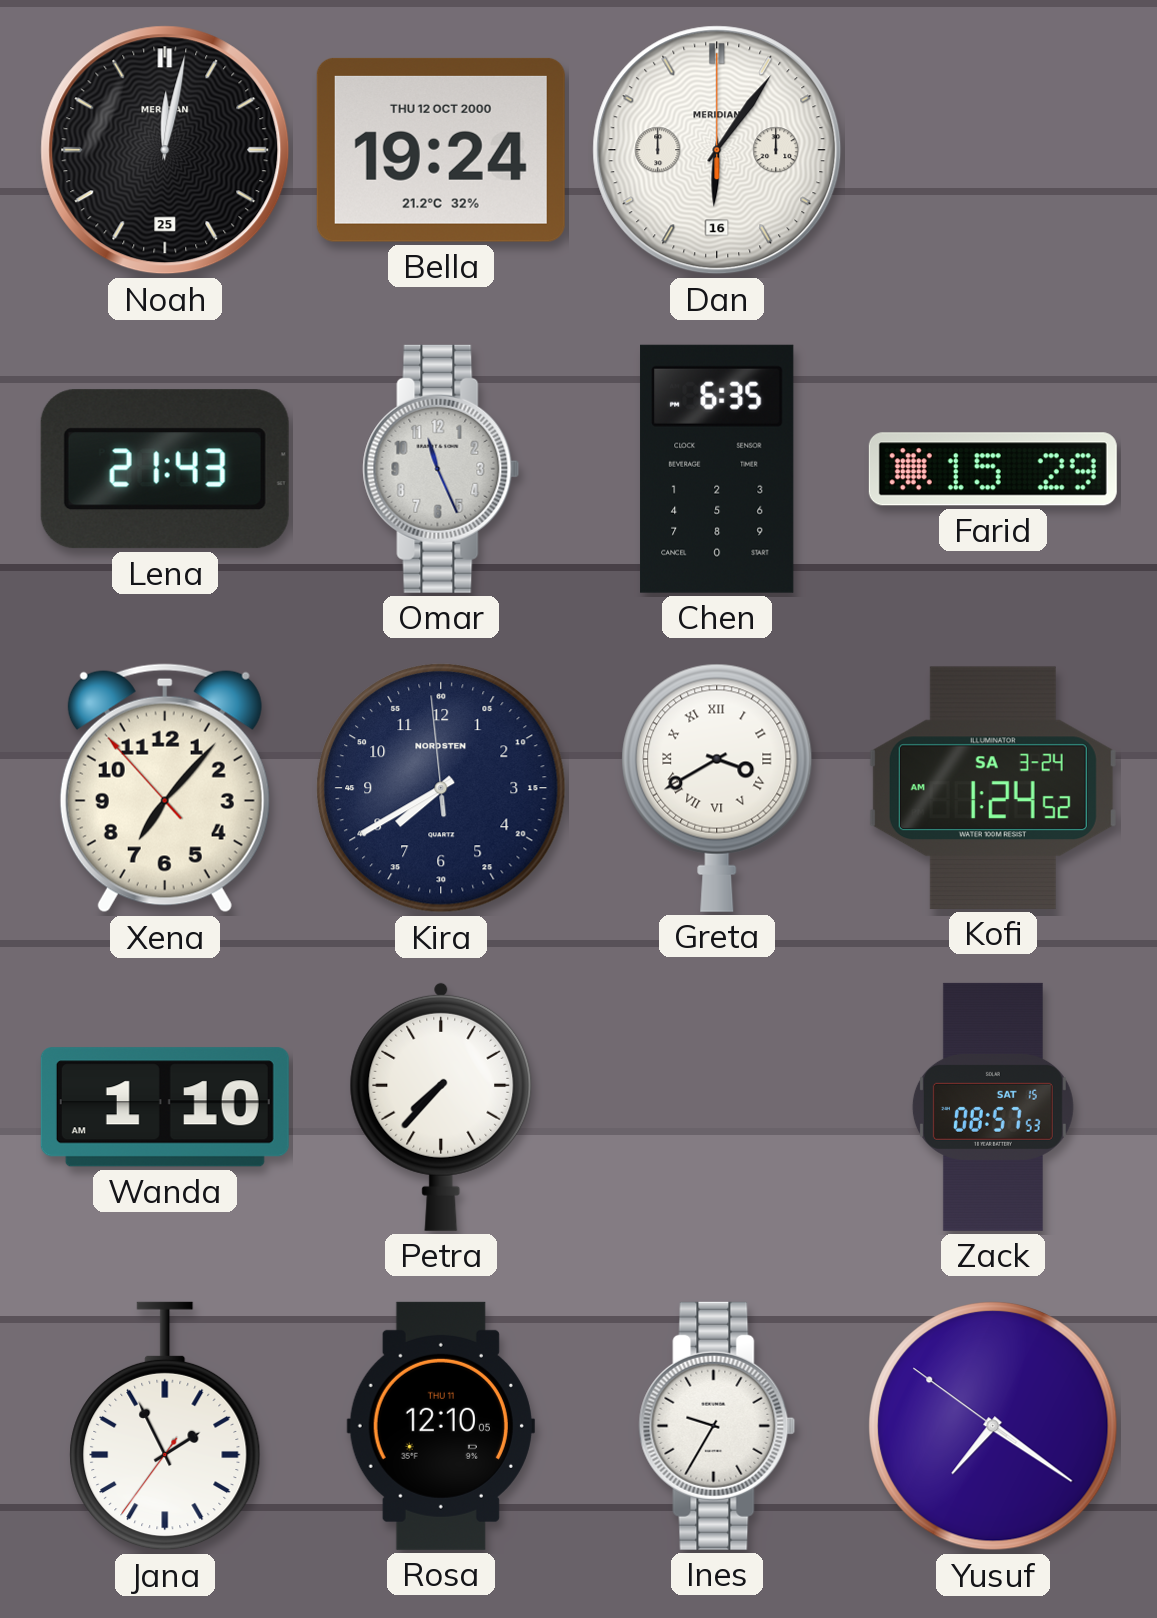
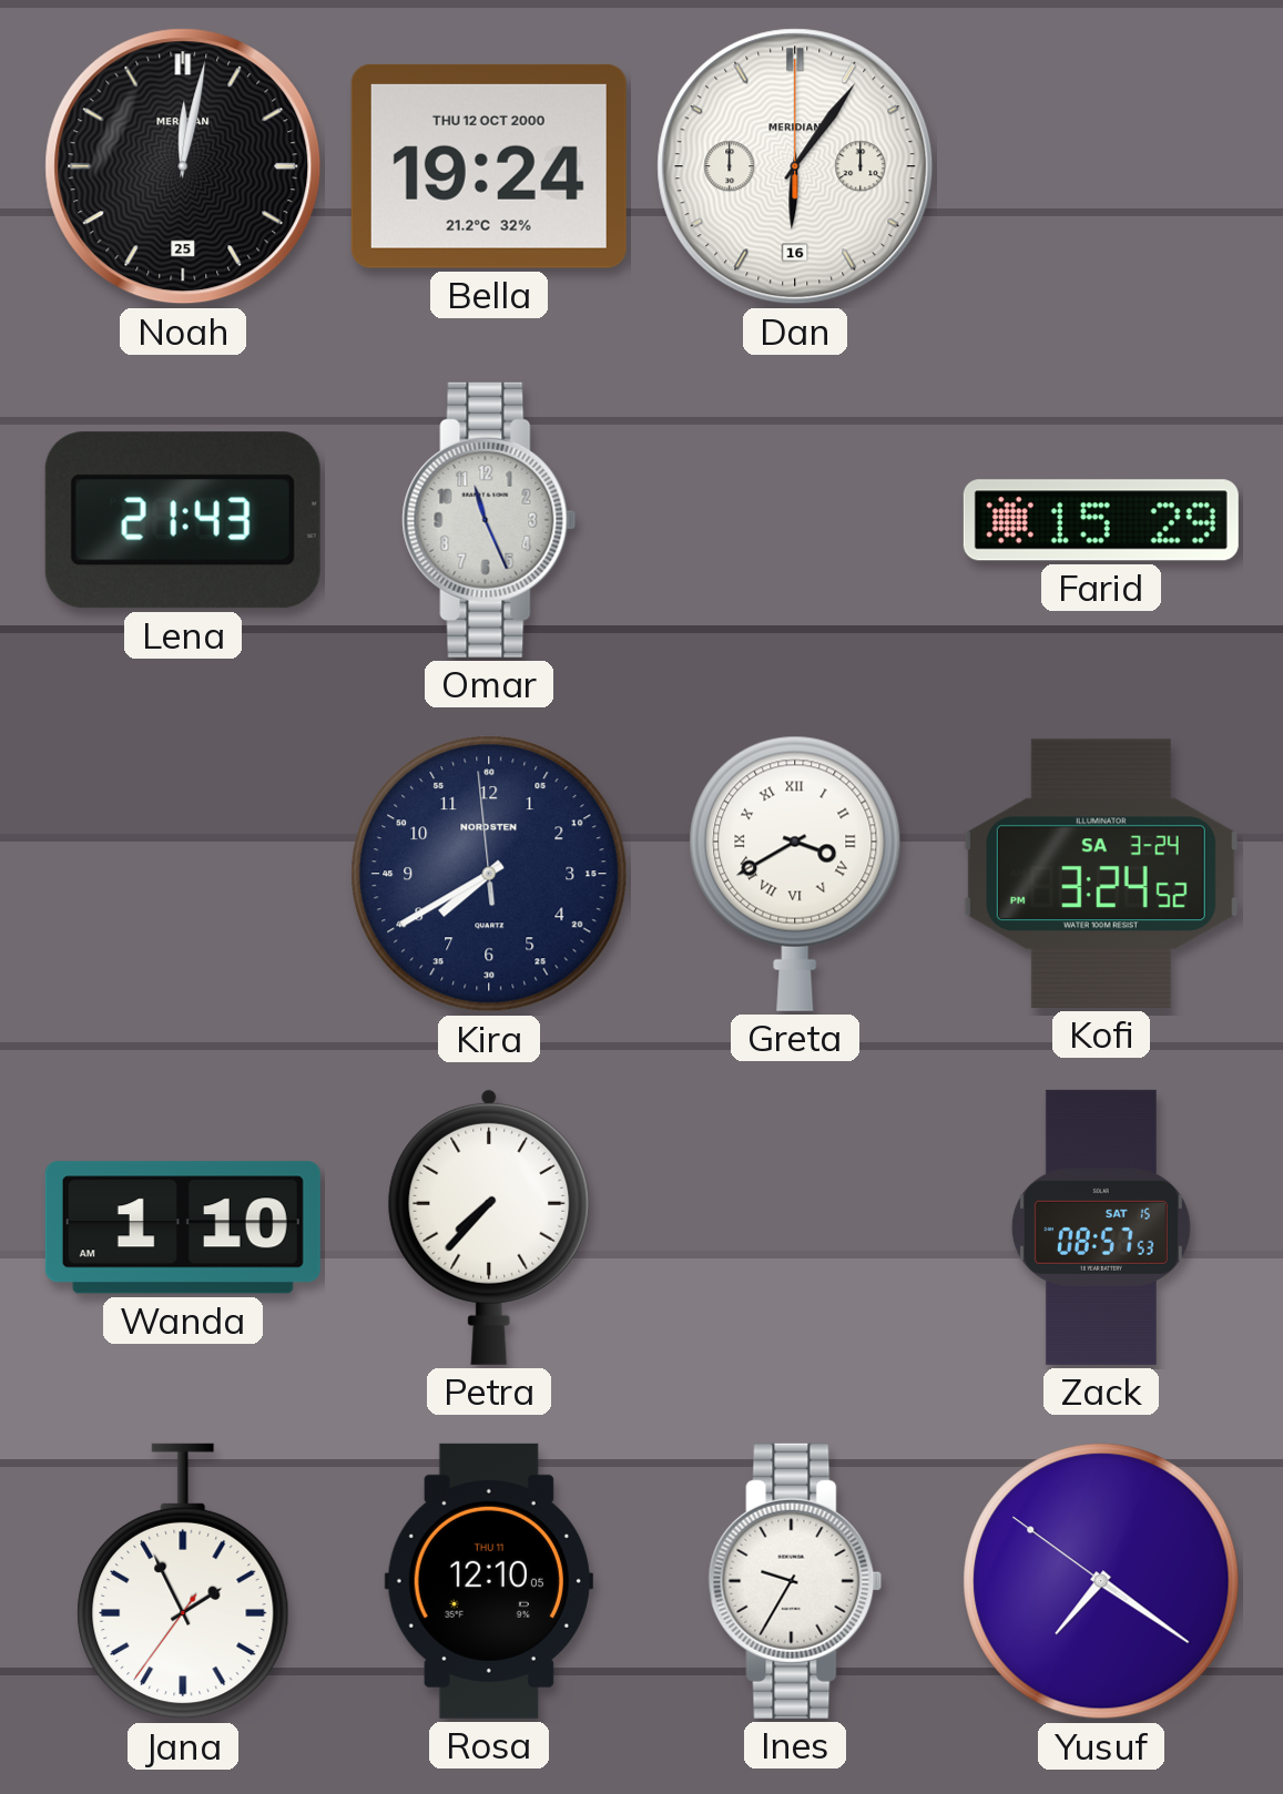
Chen: 6:35 -> none (717, 469)
Xena: 7:06 -> none (165, 788)
Kofi: 1:24 -> 3:24 (1101, 874)
